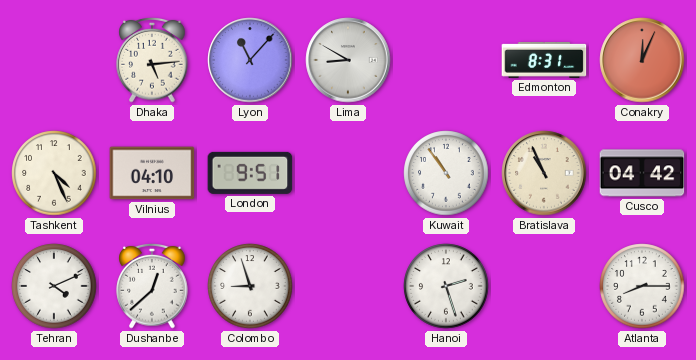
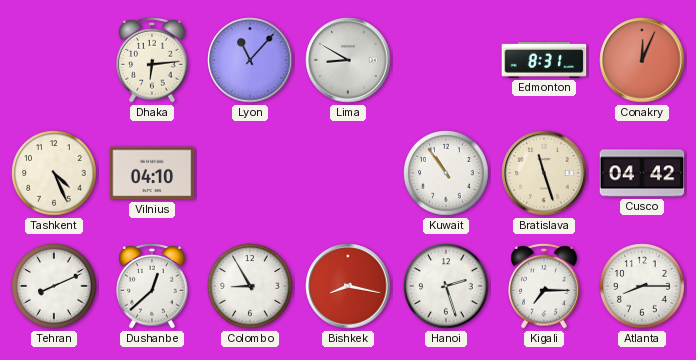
Dhaka: 5:14 -> 6:14 (152, 60)
London: 9:51 -> none (250, 173)
Bratislava: 10:56 -> 11:27 (544, 173)
Tehran: 4:11 -> 8:11 (54, 286)
Colombo: 8:57 -> 8:55 (250, 286)
Bishkek: none -> 8:17 (348, 286)
Kigali: none -> 7:15 (544, 286)
